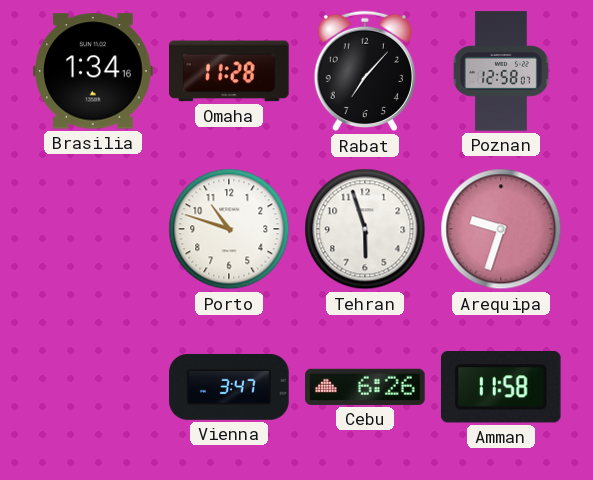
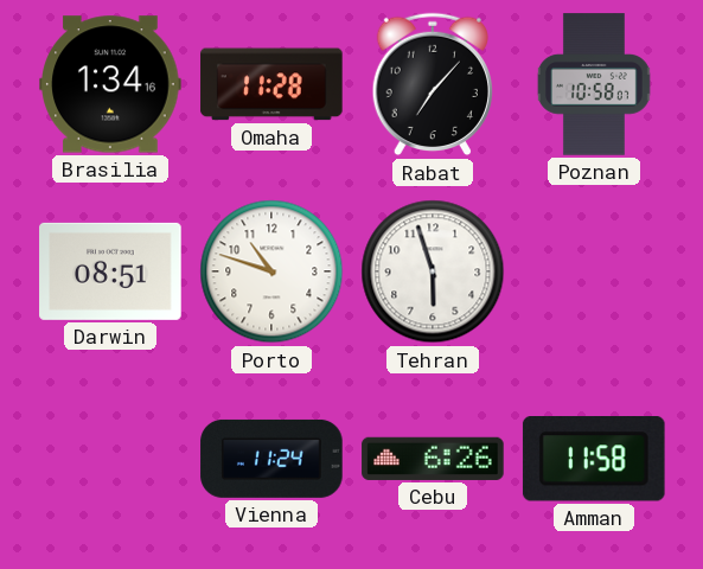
Poznan: 12:58 -> 10:58 (594, 84)
Darwin: none -> 08:51 (110, 271)
Arequipa: 9:33 -> none (501, 229)
Vienna: 3:47 -> 11:24 (271, 459)
